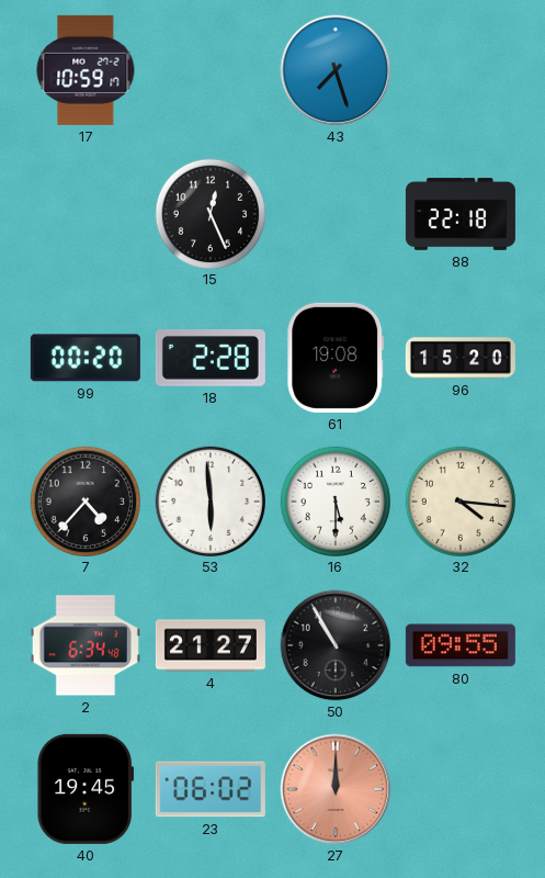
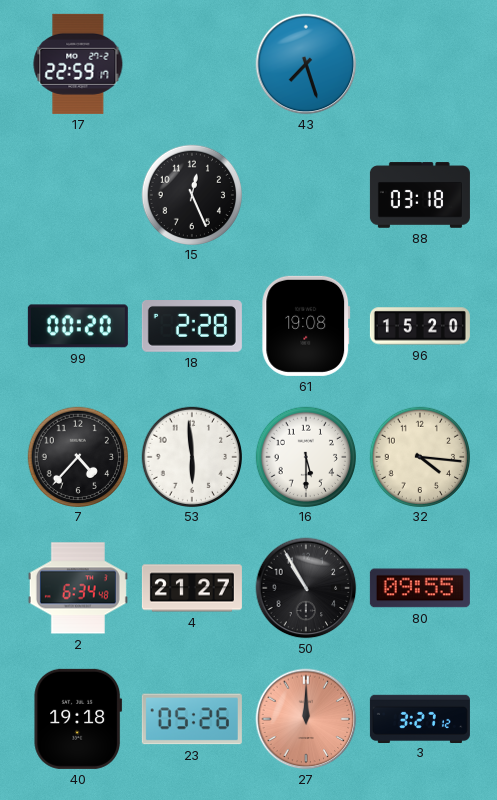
17: 10:59 -> 22:59 (78, 64)
88: 22:18 -> 03:18 (420, 195)
40: 19:45 -> 19:18 (78, 719)
23: 06:02 -> 05:26 (192, 719)
3: none -> 3:27 (420, 718)
